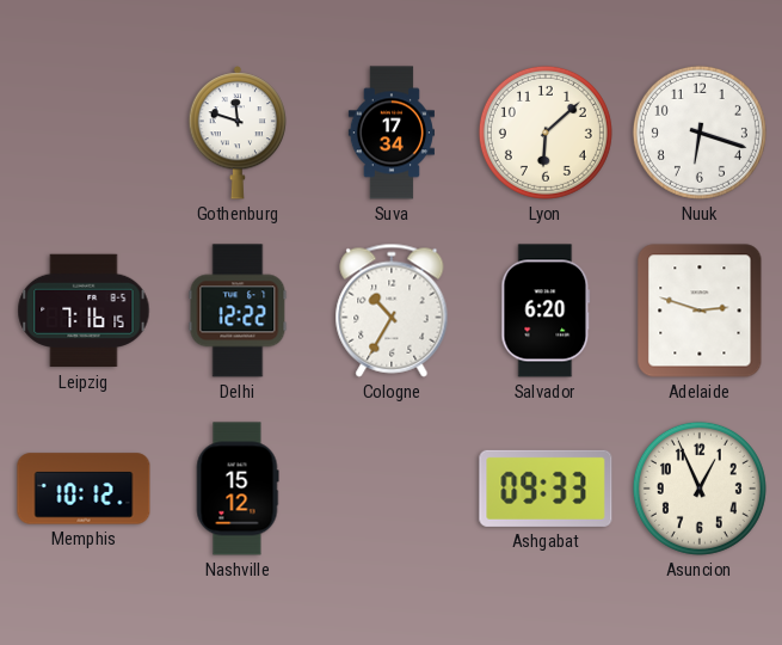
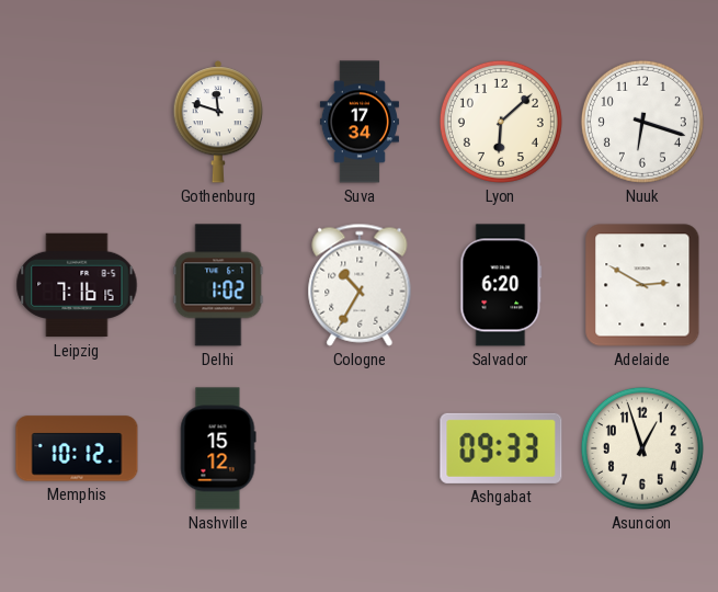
Delhi: 12:22 -> 1:02 (218, 285)
Adelaide: 2:48 -> 2:50 (642, 285)
Asuncion: 12:56 -> 12:57 (642, 448)
